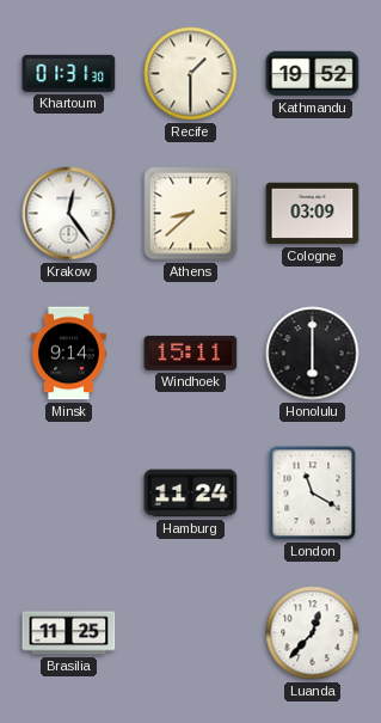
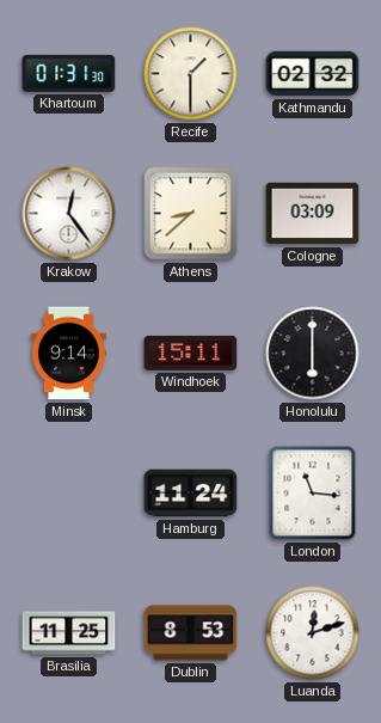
Kathmandu: 19:52 -> 02:32 (313, 74)
London: 11:20 -> 11:16 (313, 494)
Dublin: none -> 8:53 (191, 633)
Luanda: 12:37 -> 12:12 (313, 633)
